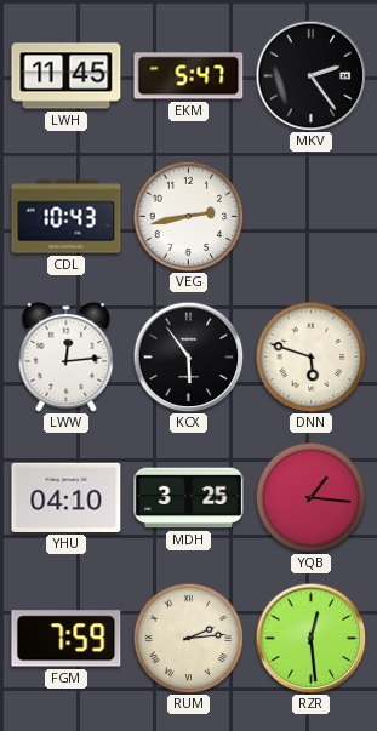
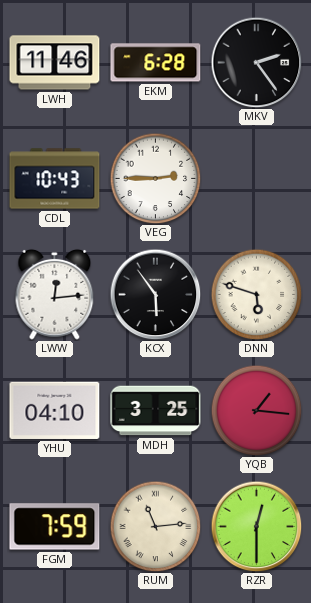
LWH: 11:45 -> 11:46 (55, 63)
EKM: 5:47 -> 6:28 (156, 63)
VEG: 2:43 -> 2:45 (155, 178)
RUM: 2:14 -> 11:14 (155, 526)
RZR: 12:29 -> 12:30 (256, 526)
